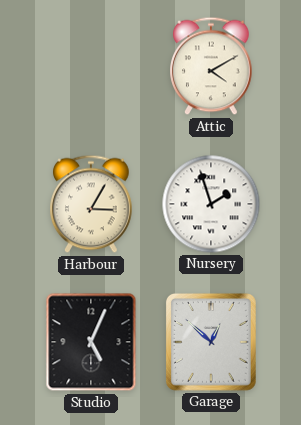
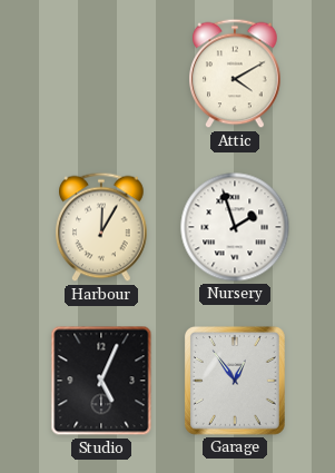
Harbour: 3:05 -> 12:05 (101, 227)
Garage: 12:52 -> 12:54 (235, 381)
